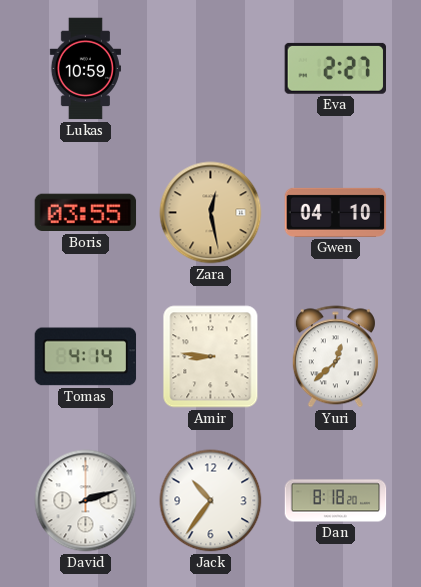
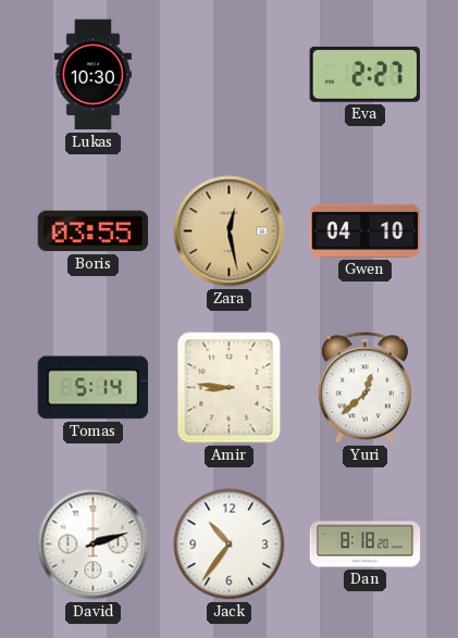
Lukas: 10:59 -> 10:30 (92, 75)
Tomas: 4:14 -> 5:14 (94, 388)
